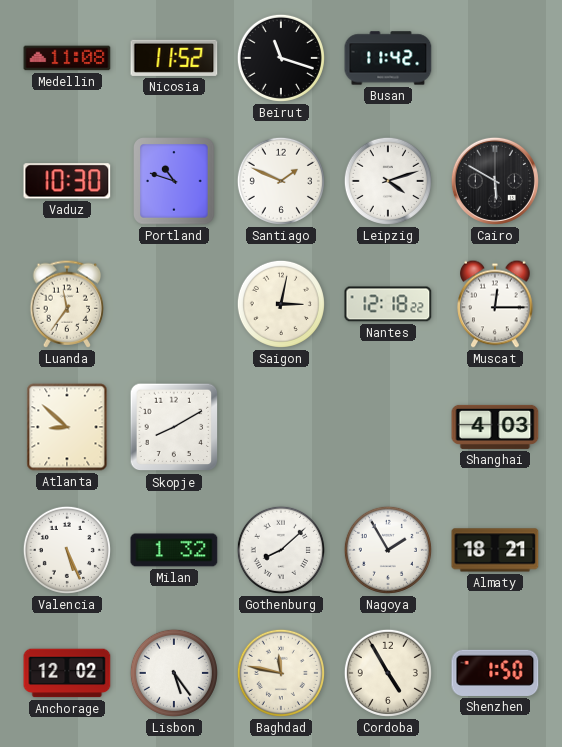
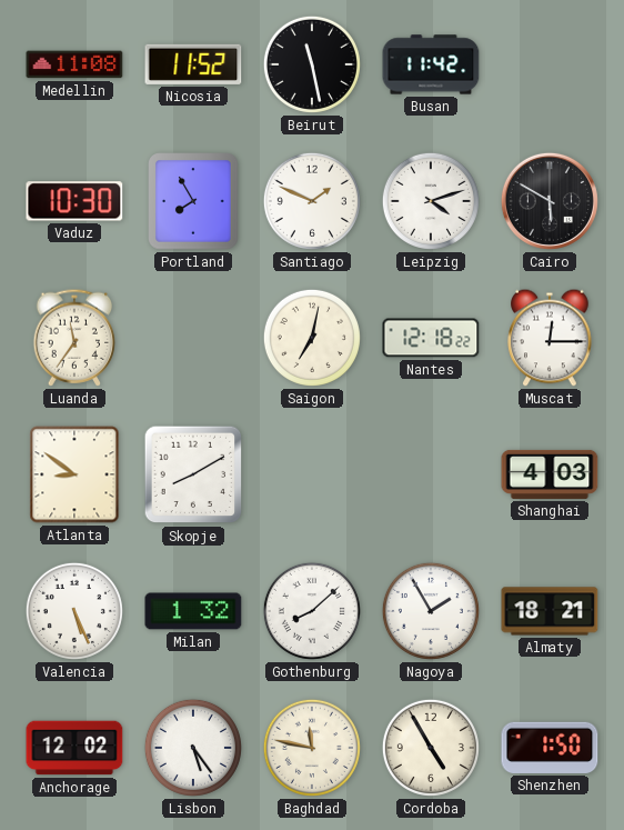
Beirut: 11:18 -> 11:28 (312, 64)
Portland: 10:48 -> 7:55 (194, 201)
Saigon: 3:02 -> 7:02 (312, 338)
Atlanta: 8:52 -> 8:51 (74, 474)
